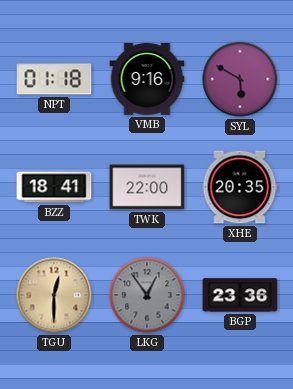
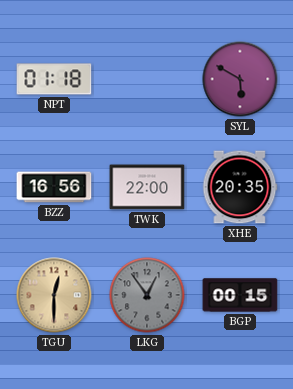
VMB: 9:16 -> none (147, 80)
BZZ: 18:41 -> 16:56 (54, 187)
BGP: 23:36 -> 00:15 (240, 295)
